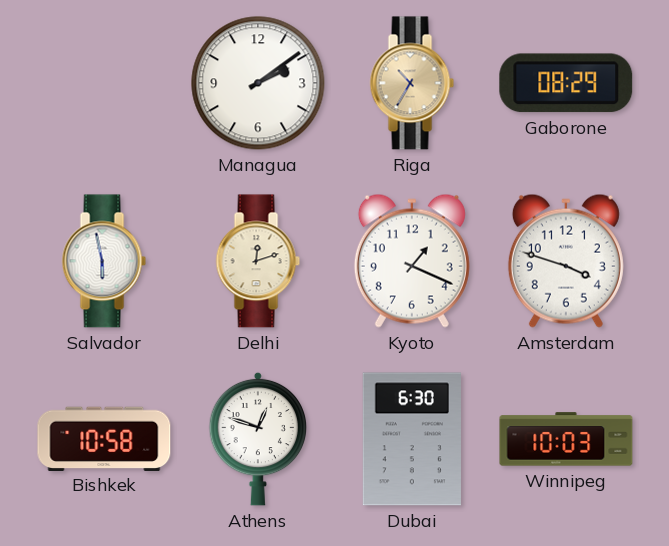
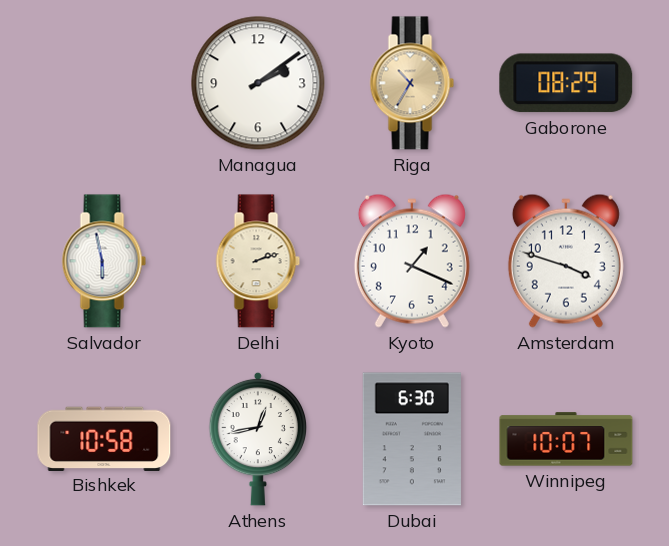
Delhi: 12:12 -> 2:12 (258, 261)
Athens: 12:48 -> 12:43 (258, 439)
Winnipeg: 10:03 -> 10:07 (566, 439)
